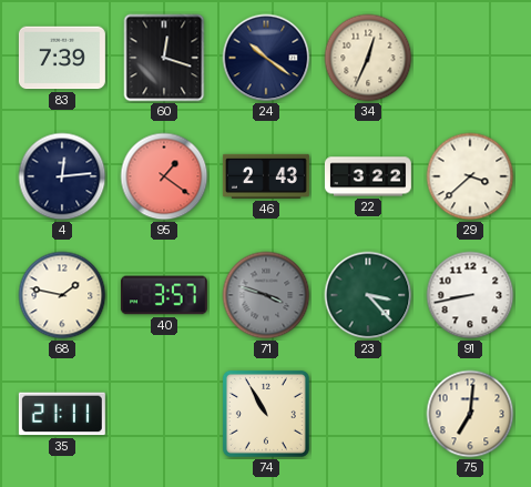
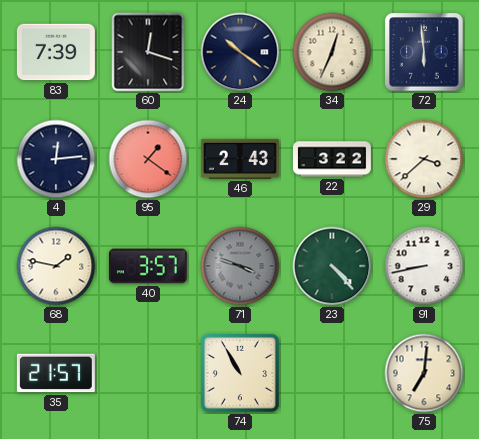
72: none -> 5:59 (424, 52)
23: 3:23 -> 4:23 (332, 266)
35: 21:11 -> 21:57 (56, 373)
